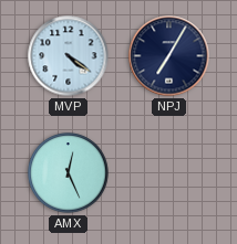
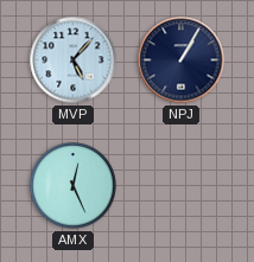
MVP: 4:21 -> 5:07 (74, 60)
NPJ: 7:05 -> 1:05 (182, 60)
